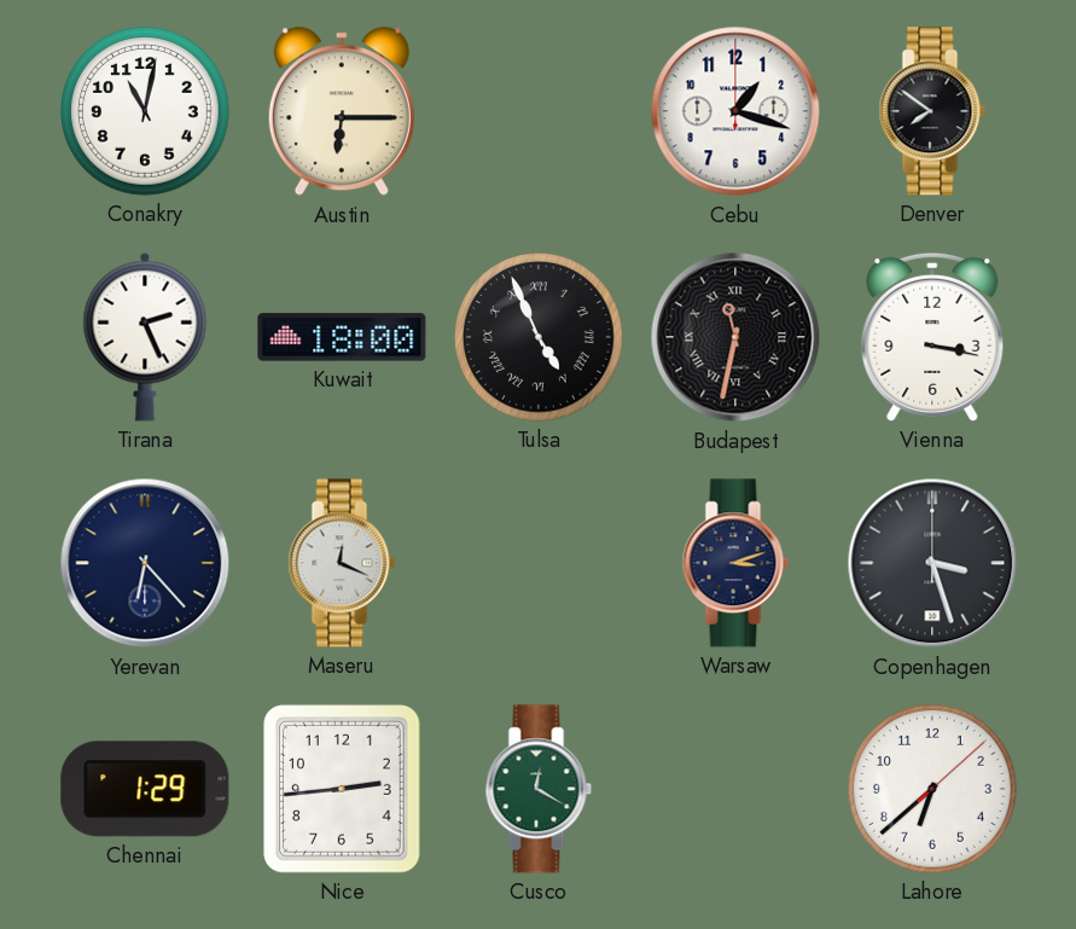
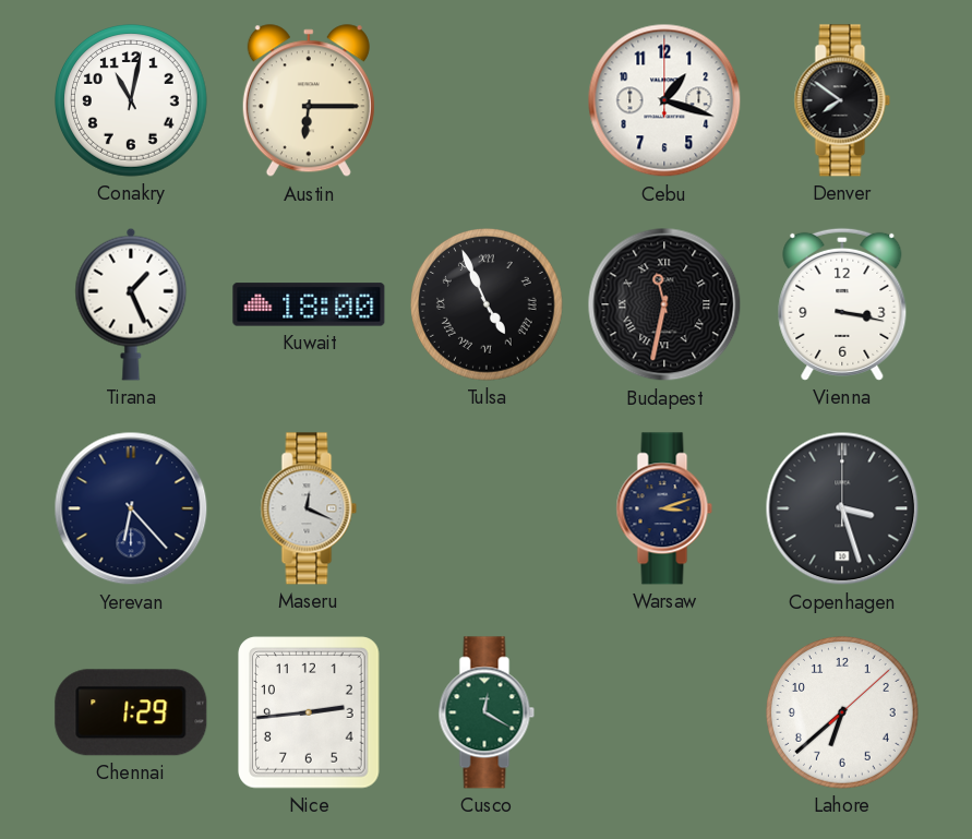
Tirana: 2:26 -> 1:26 (131, 304)
